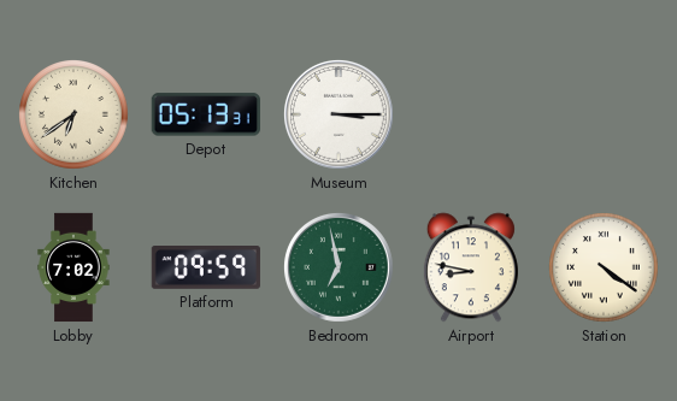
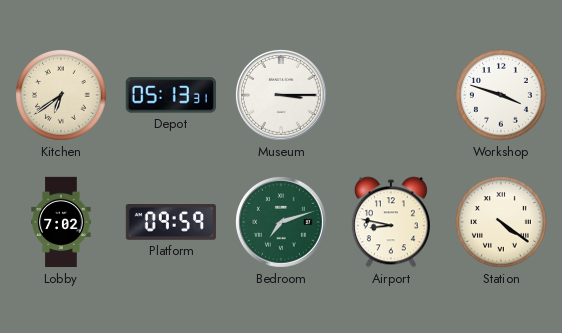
Workshop: none -> 3:48 (502, 96)
Bedroom: 6:58 -> 7:12 (281, 222)
